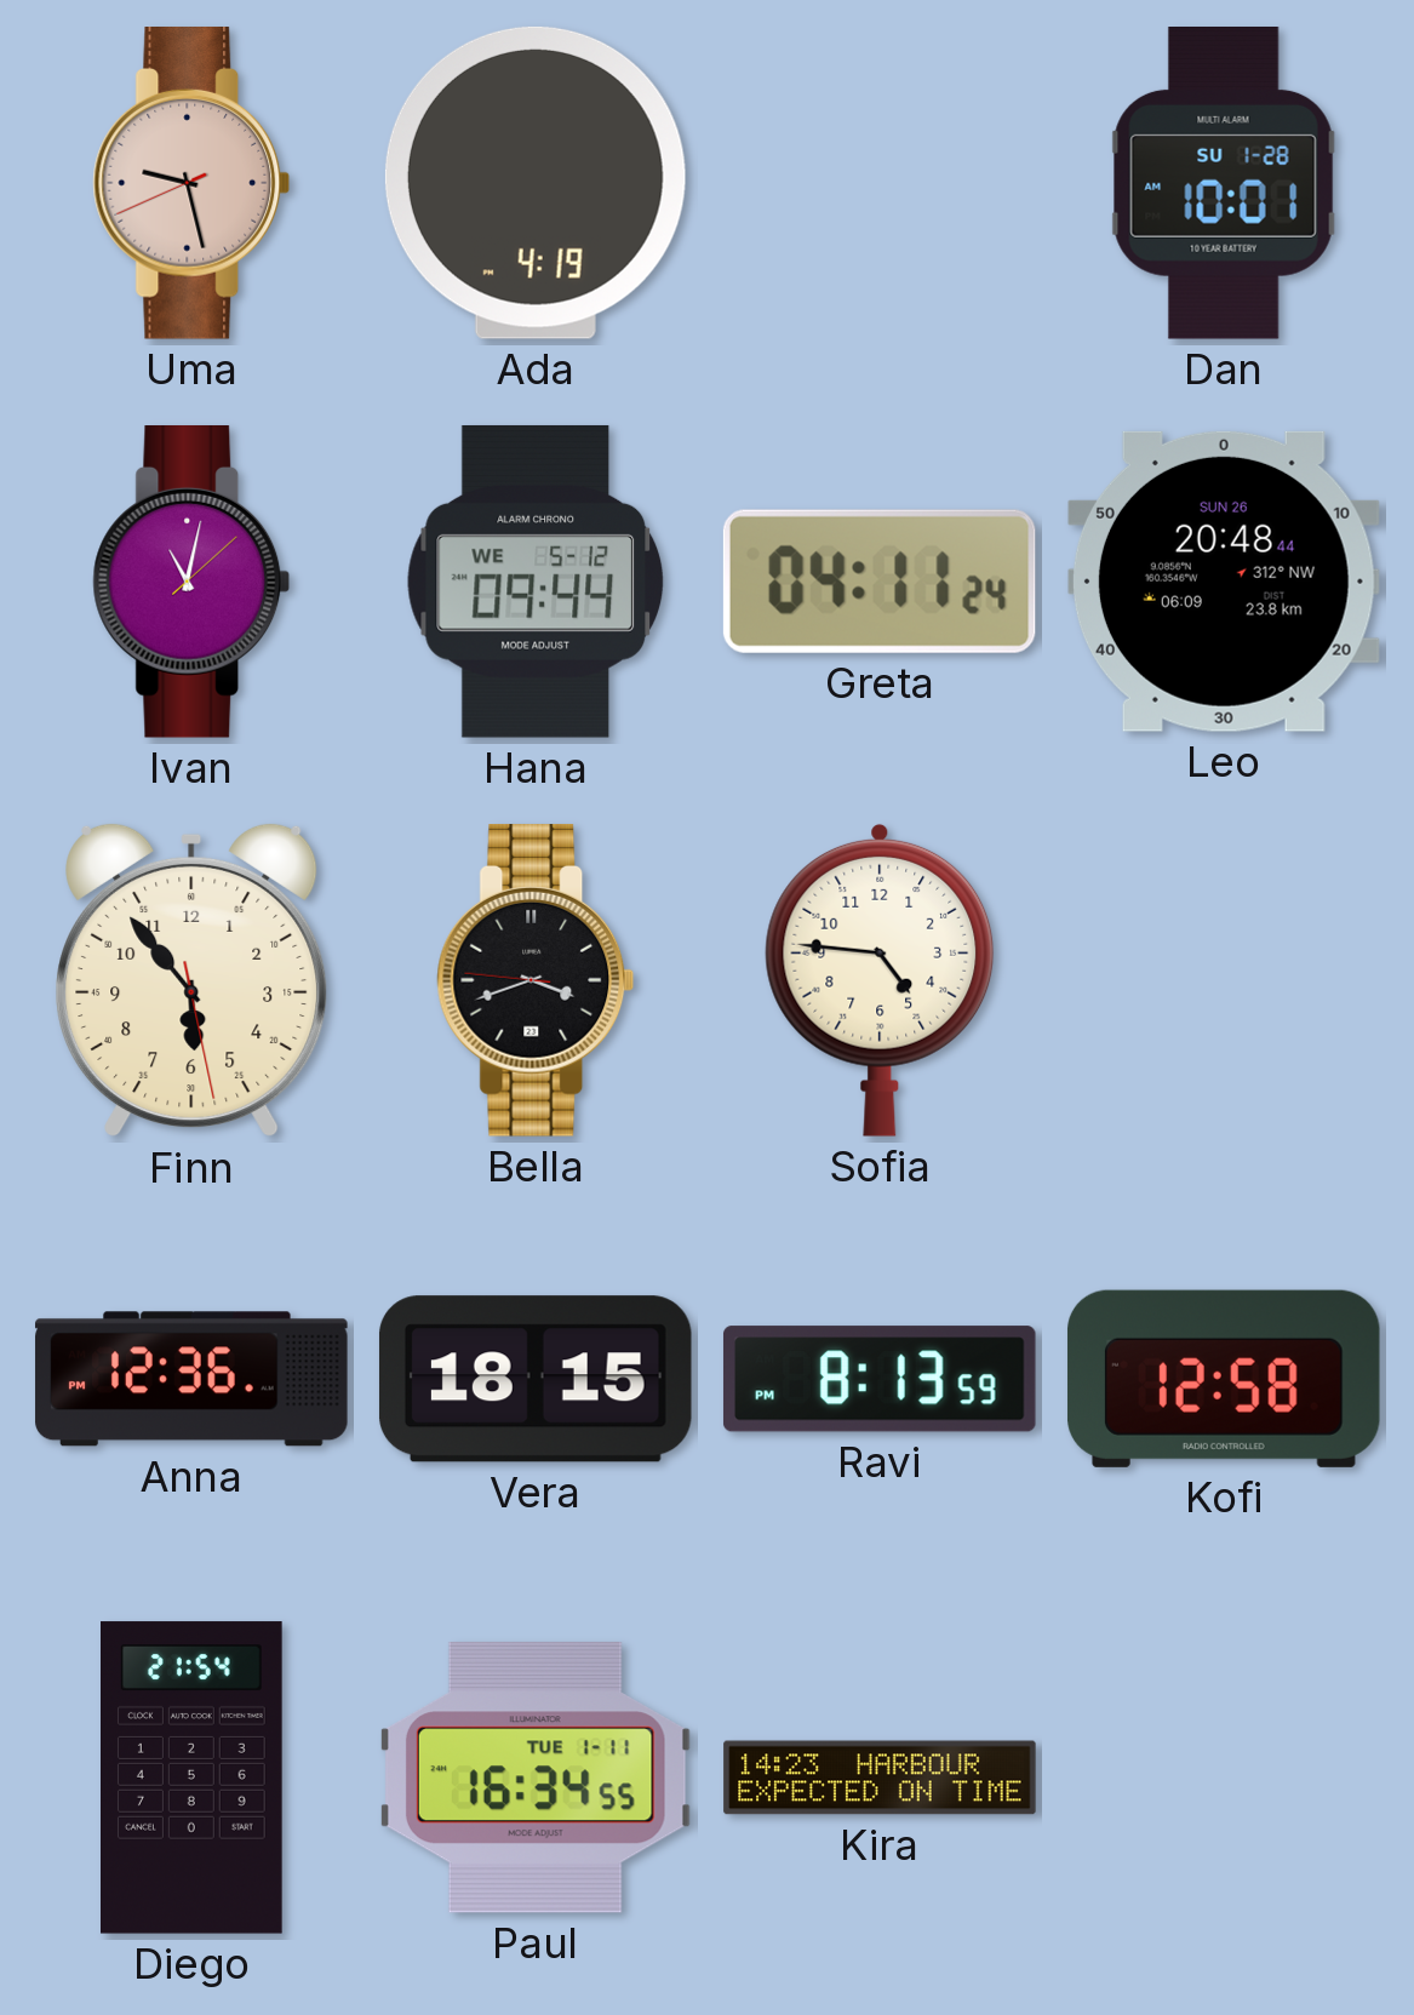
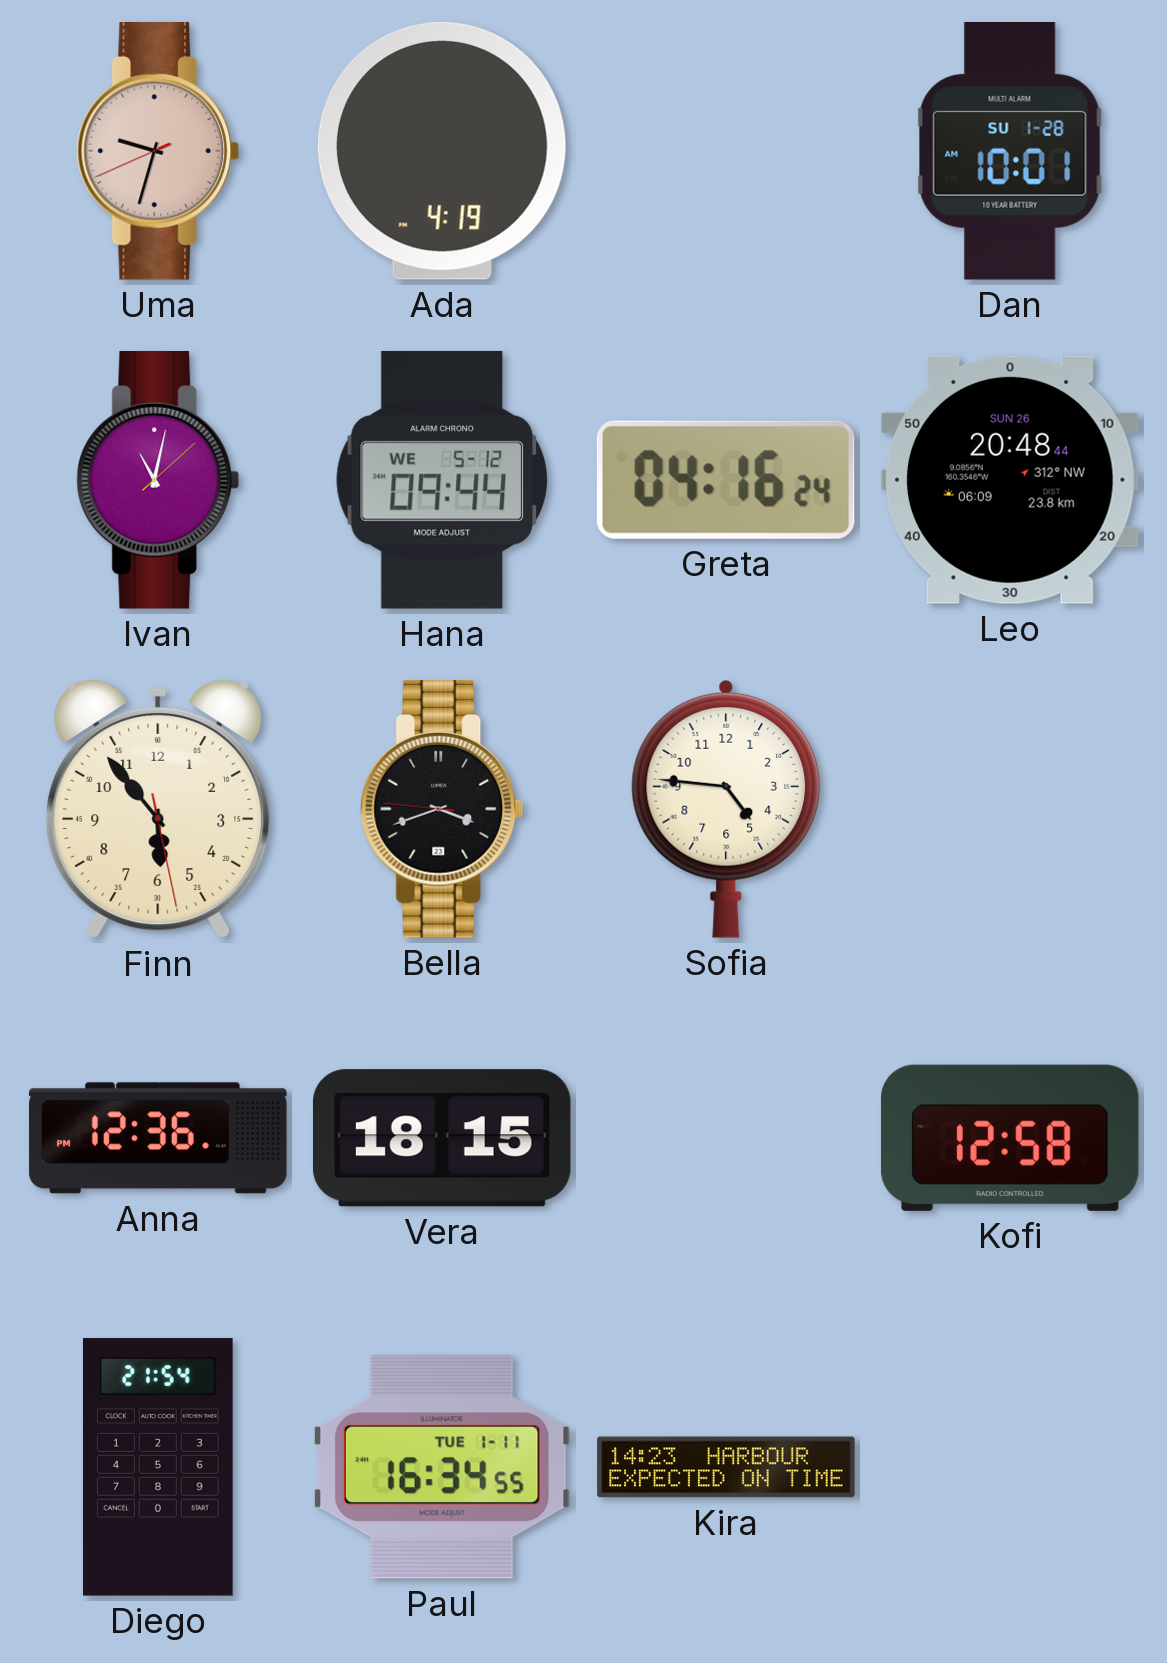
Uma: 9:27 -> 9:32 (158, 152)
Greta: 04:11 -> 04:16 (726, 480)
Ravi: 8:13 -> none (880, 1379)
